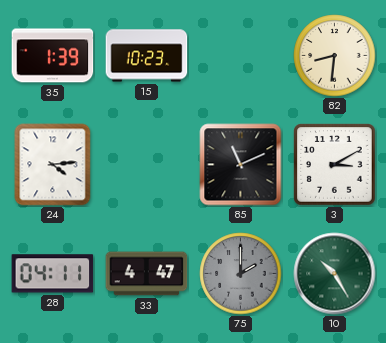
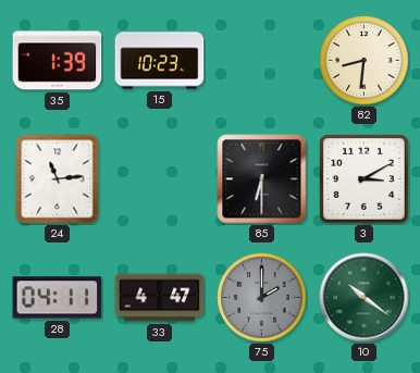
24: 4:14 -> 11:14 (58, 179)
85: 11:11 -> 6:30 (262, 179)
10: 10:25 -> 10:21 (365, 298)
